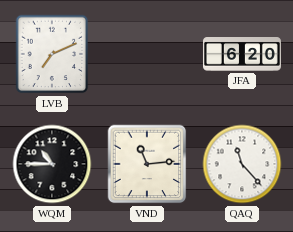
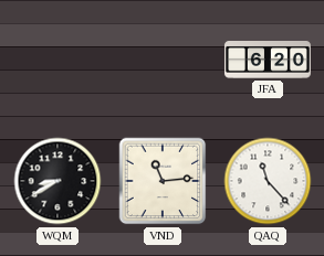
LVB: 7:11 -> none (52, 54)
WQM: 10:45 -> 8:40 (58, 181)
